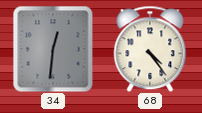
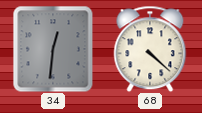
68: 4:24 -> 4:22 (150, 49)
